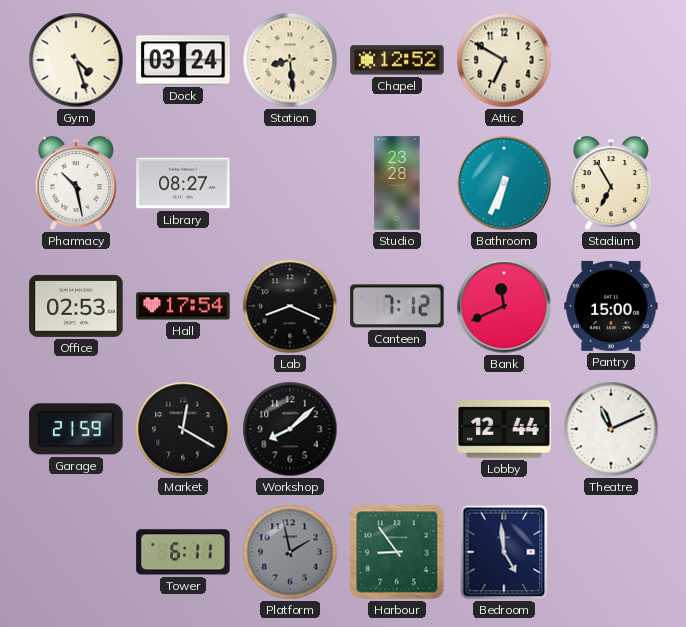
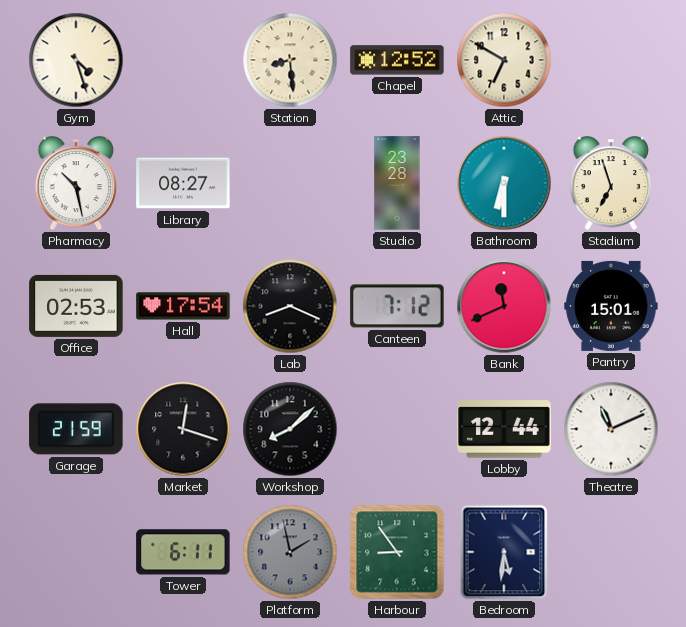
Dock: 03:24 -> none (183, 60)
Bathroom: 6:34 -> 6:30 (504, 183)
Stadium: 6:55 -> 6:57 (611, 184)
Pantry: 15:00 -> 15:01 (611, 306)
Market: 12:20 -> 12:18 (183, 429)
Bedroom: 4:59 -> 5:31 (504, 552)
